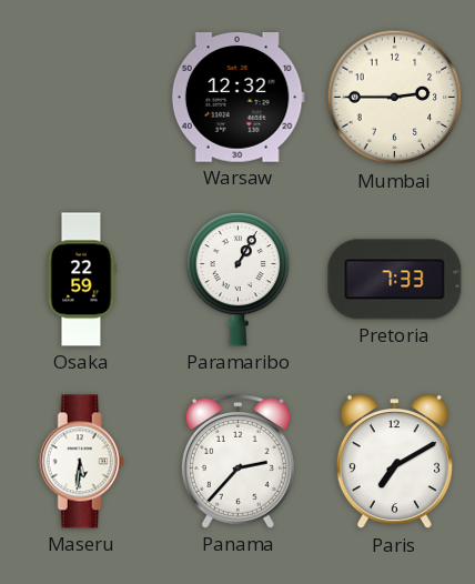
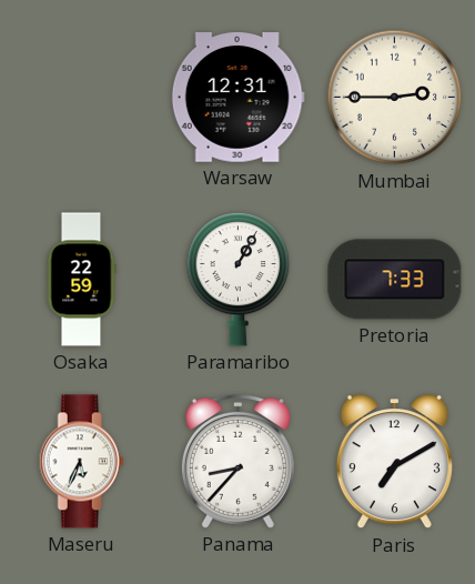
Warsaw: 12:32 -> 12:31 (238, 98)
Maseru: 5:31 -> 5:34 (81, 462)
Panama: 2:37 -> 8:37 (238, 461)
